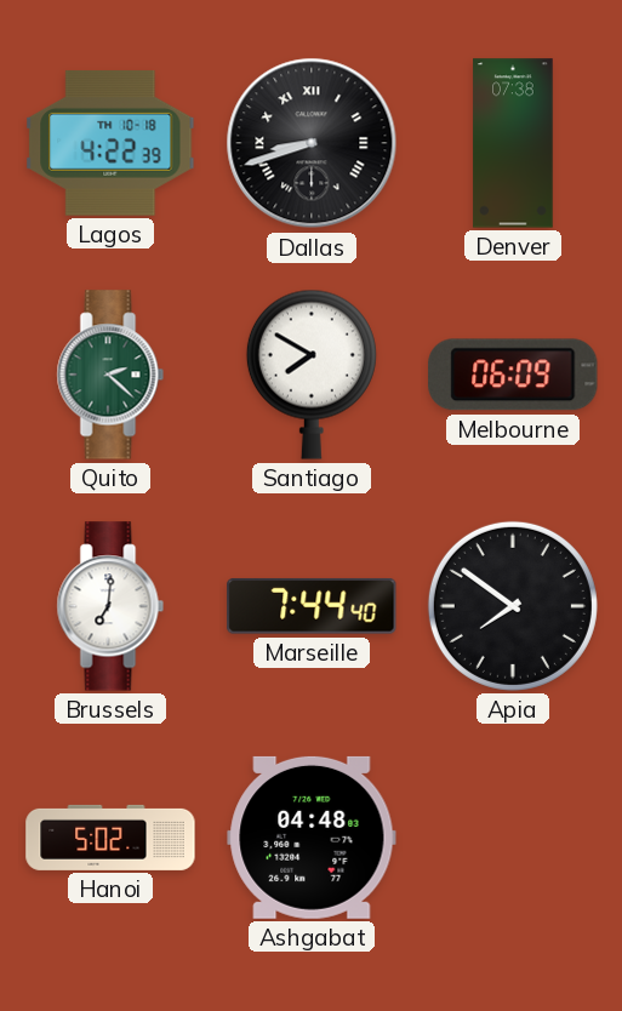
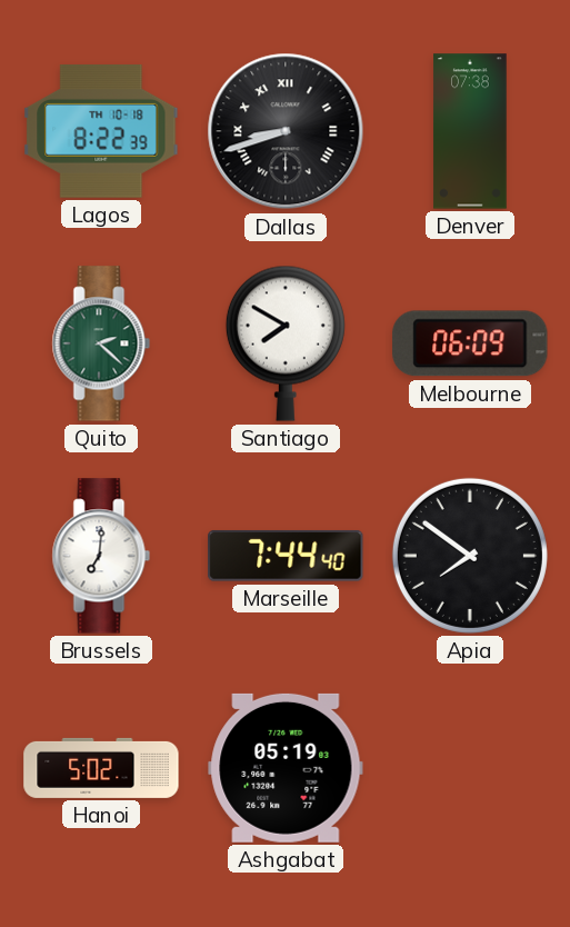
Lagos: 4:22 -> 8:22 (101, 131)
Ashgabat: 04:48 -> 05:19 (286, 768)
